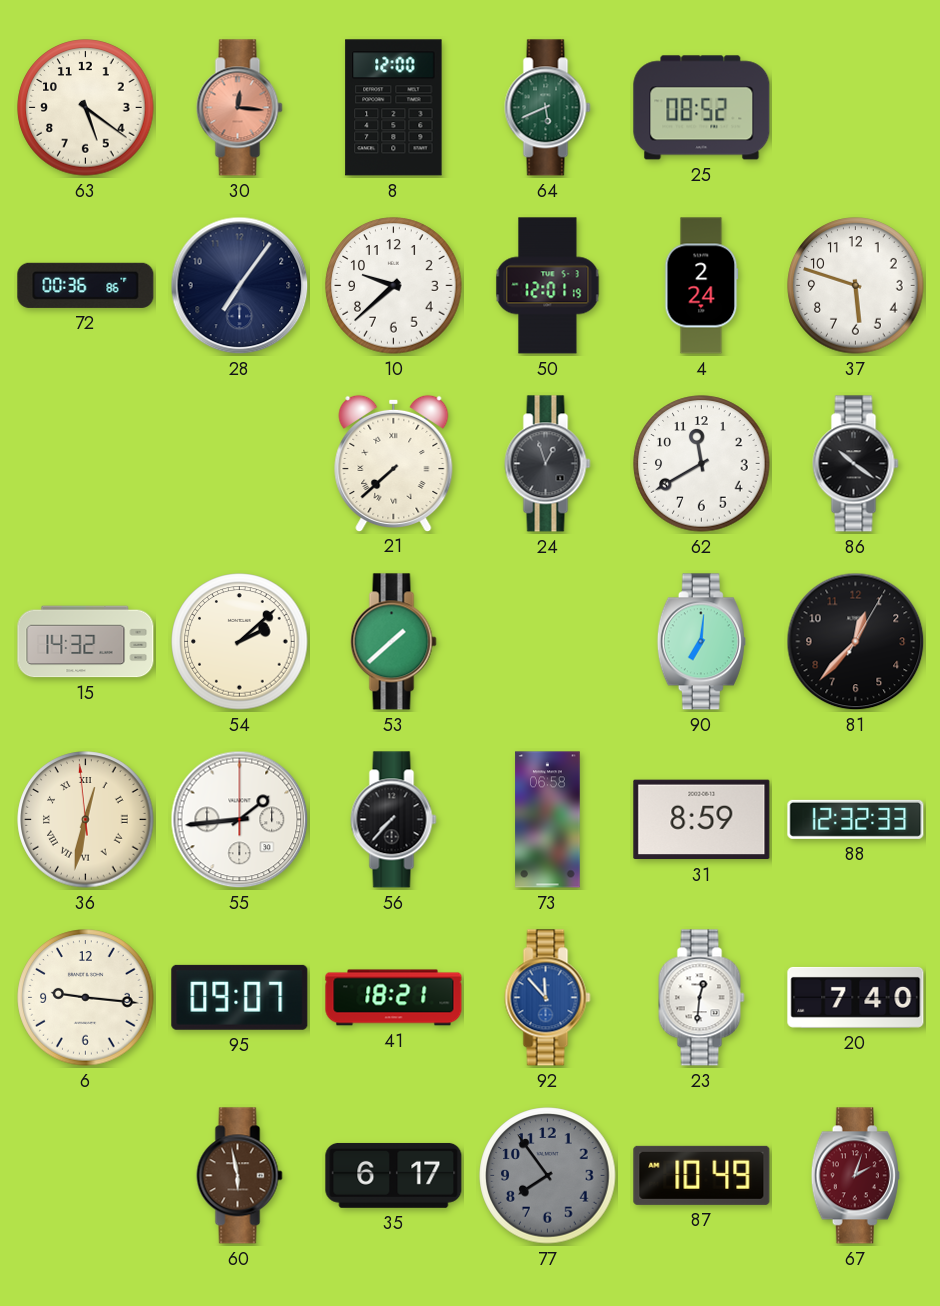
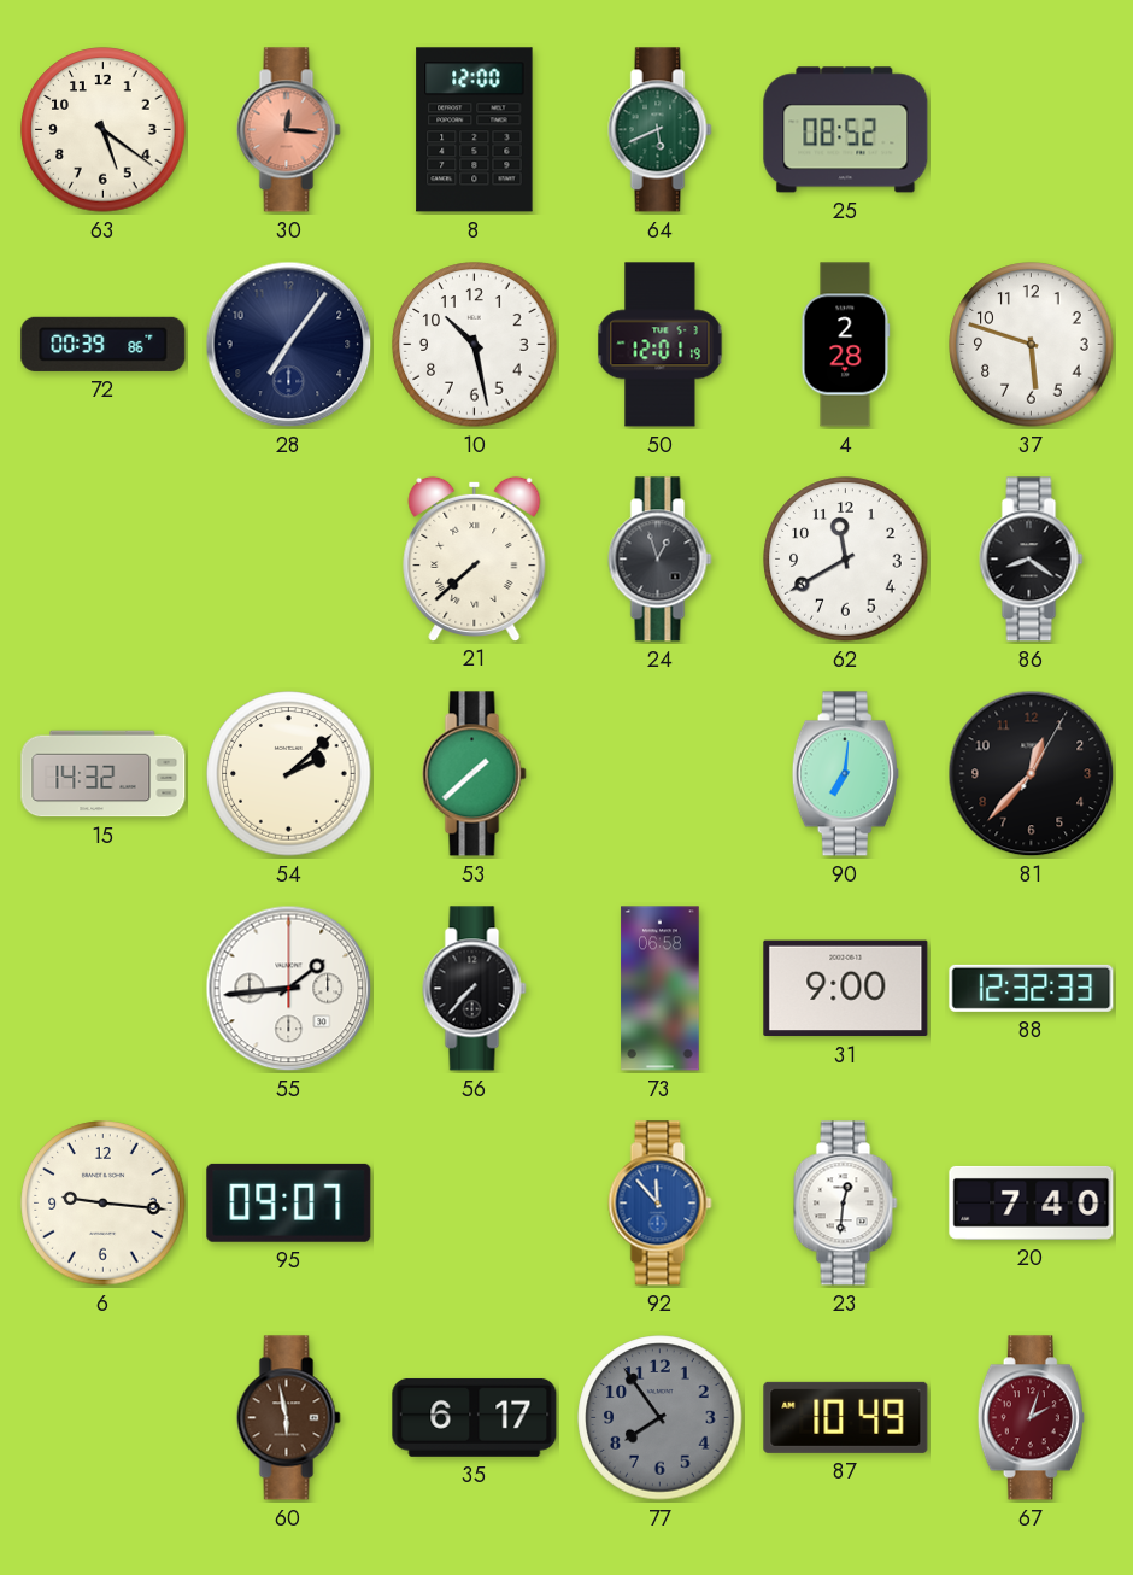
72: 00:36 -> 00:39 (104, 344)
10: 9:38 -> 10:28 (475, 345)
4: 2:24 -> 2:28 (846, 345)
86: 10:21 -> 8:21 (1032, 560)
36: 12:31 -> none (86, 820)
31: 8:59 -> 9:00 (846, 989)
41: 18:21 -> none (394, 998)
